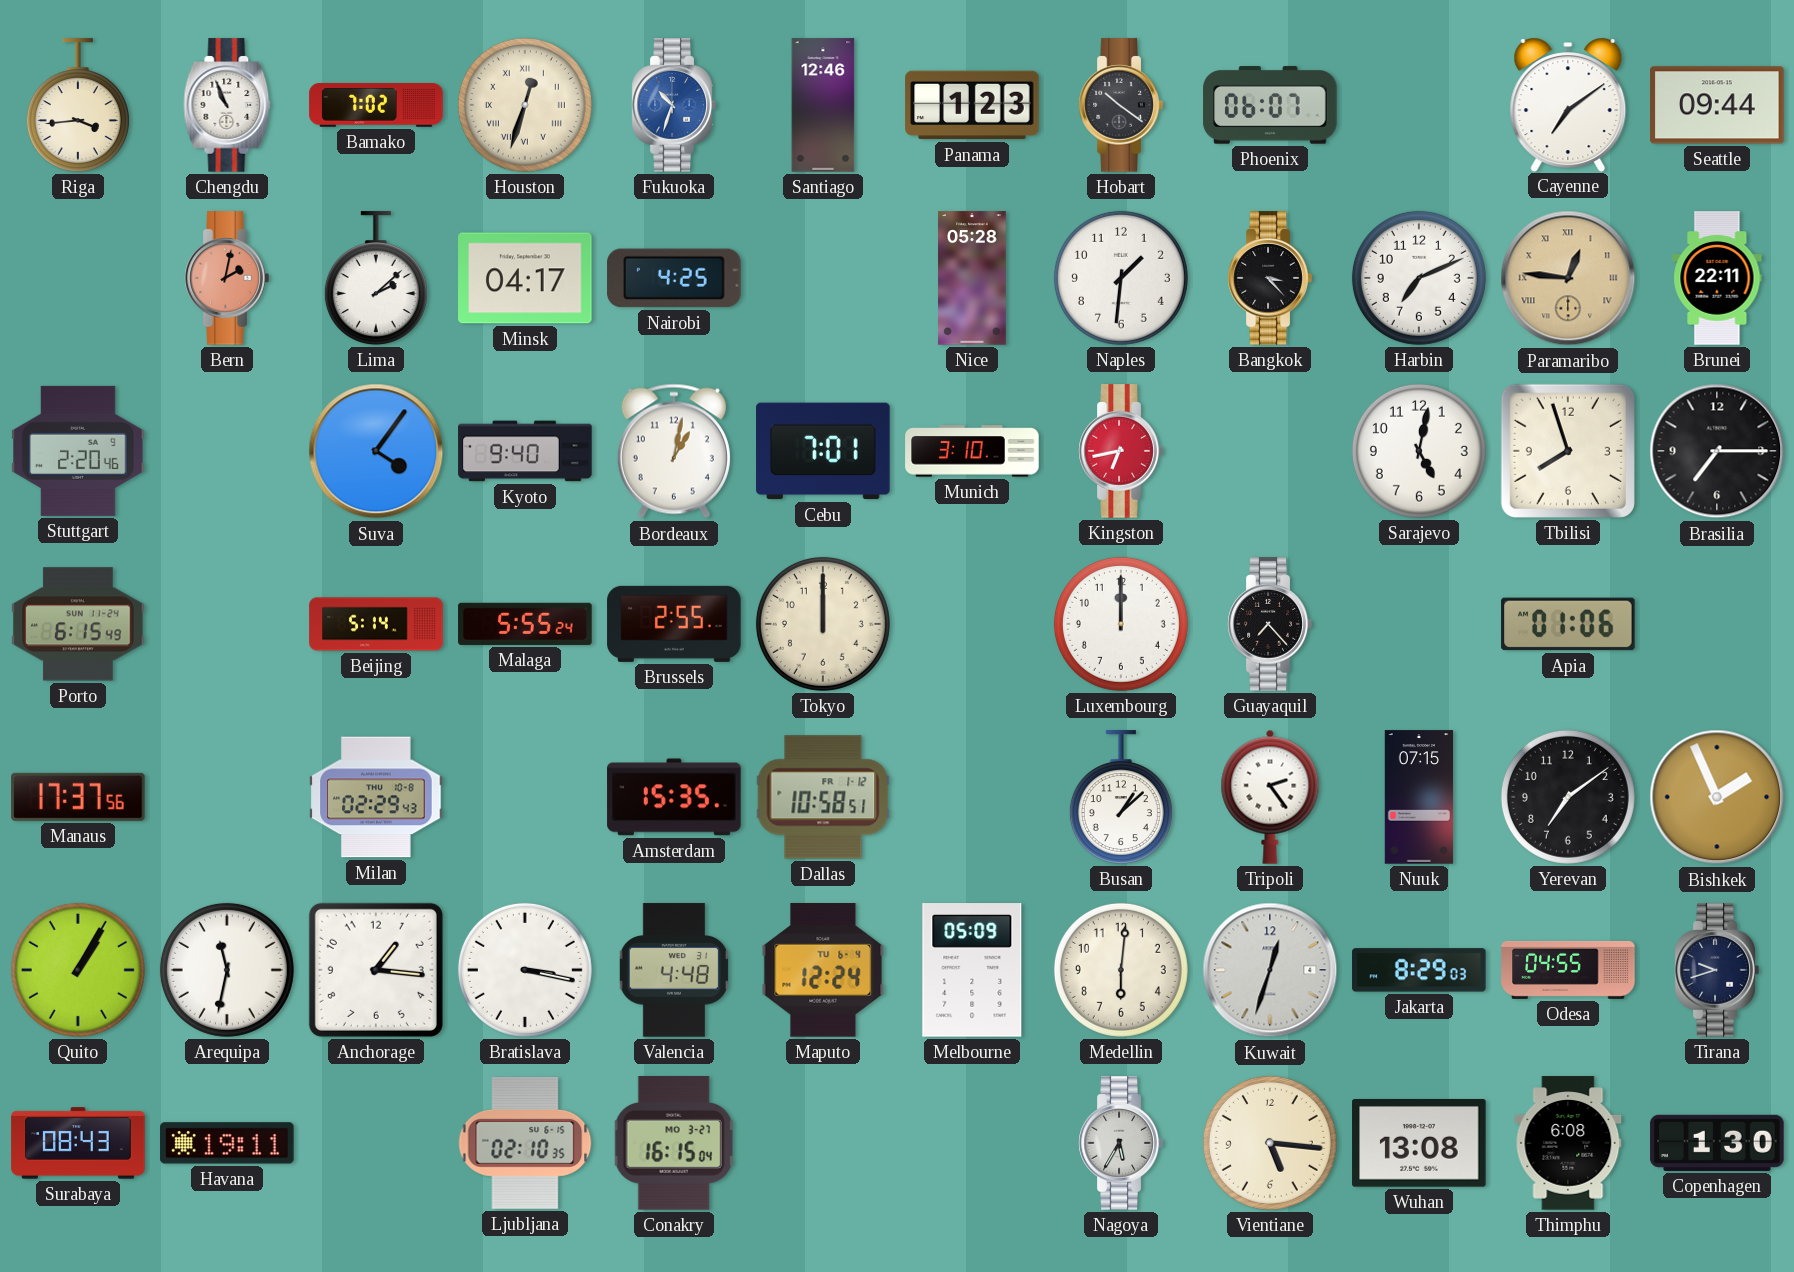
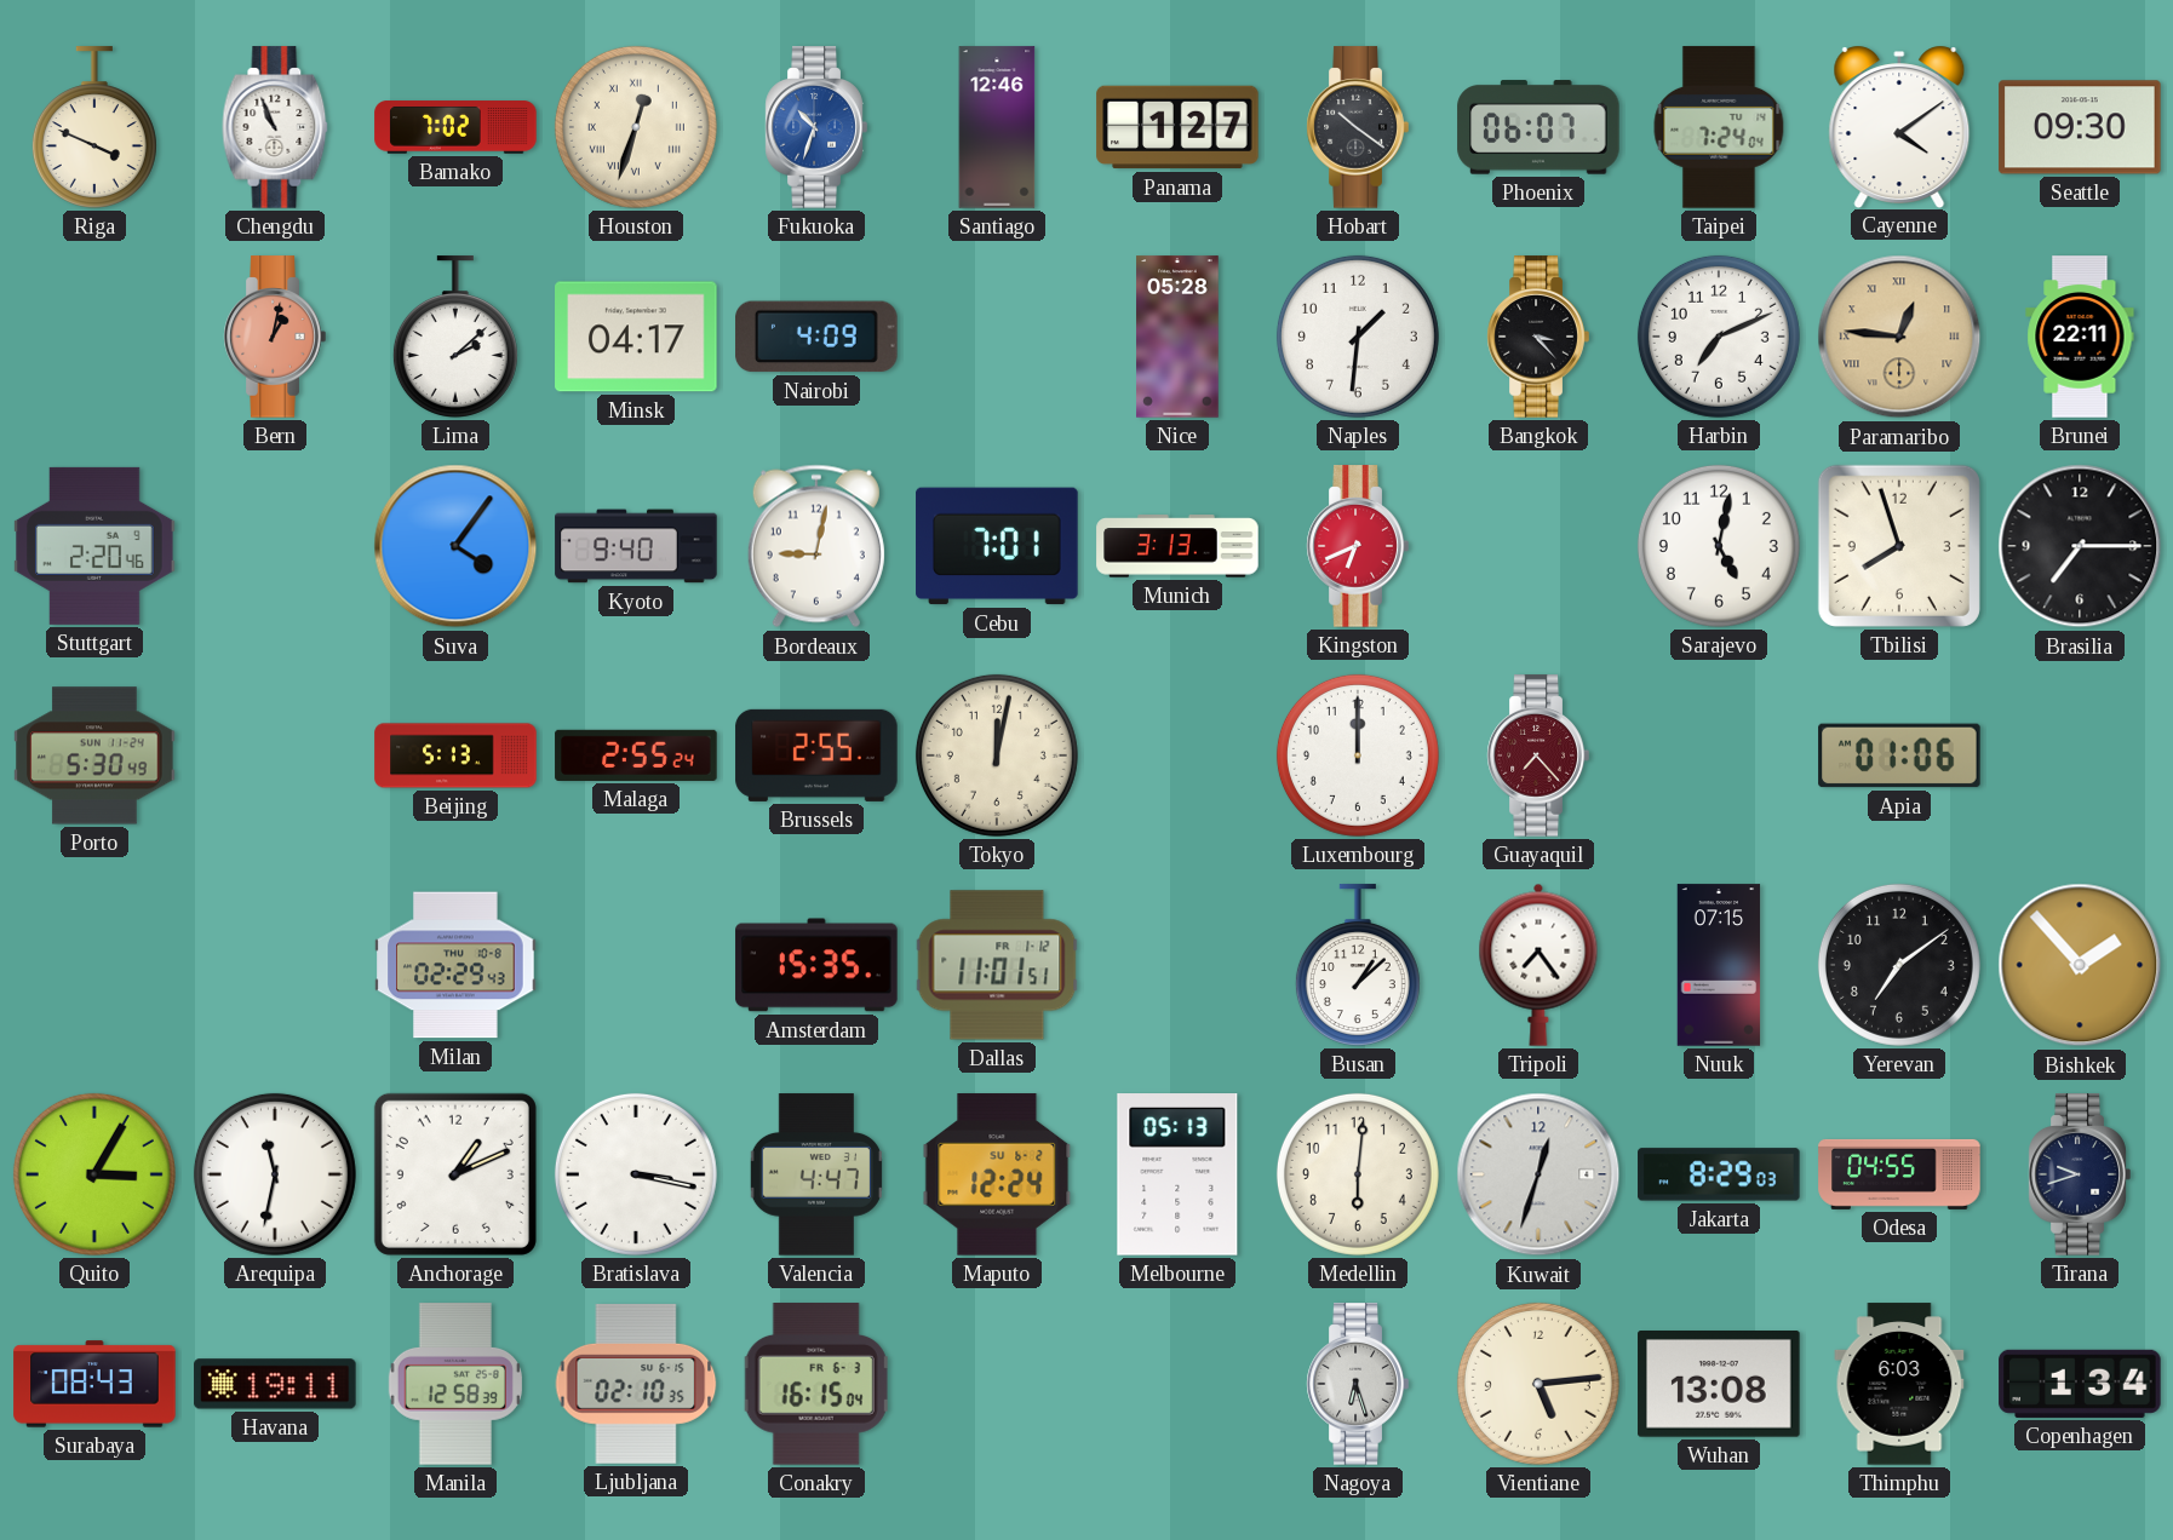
Riga: 3:44 -> 3:49 (94, 127)
Panama: 1:23 -> 1:27 (1177, 127)
Taipei: none -> 7:24 (1719, 127)
Cayenne: 7:09 -> 4:09 (1899, 126)
Seattle: 09:44 -> 09:30 (2080, 127)
Bern: 2:02 -> 1:02 (275, 337)
Nairobi: 4:25 -> 4:09 (816, 337)
Bordeaux: 1:02 -> 9:02 (816, 546)
Munich: 3:10 -> 3:13 (1177, 546)
Kingston: 6:43 -> 6:41 (1358, 546)
Porto: 6:15 -> 5:30 (94, 755)
Beijing: 5:14 -> 5:13 (455, 755)
Malaga: 5:55 -> 2:55 (636, 755)
Tokyo: 12:00 -> 12:02 (997, 755)
Guayaquil dial: black -> burgundy (1538, 755)
Manaus: 17:37 -> none (78, 797)
Dallas: 10:58 -> 11:01 (997, 965)
Tripoli: 2:24 -> 7:24 (1538, 965)
Bishkek: 1:56 -> 1:53 (2080, 965)
Quito: 1:05 -> 3:05 (94, 1174)
Anchorage: 1:16 -> 1:11 (455, 1174)
Valencia: 4:48 -> 4:47 (816, 1174)
Maputo date: TU 6-4 -> SU 6-2 (997, 1174)
Melbourne: 05:09 -> 05:13 (1177, 1174)
Manila: none -> 12:58 (455, 1384)
Conakry date: MO 3-27 -> FR 6-3 (816, 1384)
Nagoya: 5:35 -> 6:27 (1358, 1384)
Vientiane: 5:16 -> 5:14 (1538, 1384)
Thimphu: 6:08 -> 6:03 (1899, 1384)
Copenhagen: 1:30 -> 1:34 (2080, 1384)
